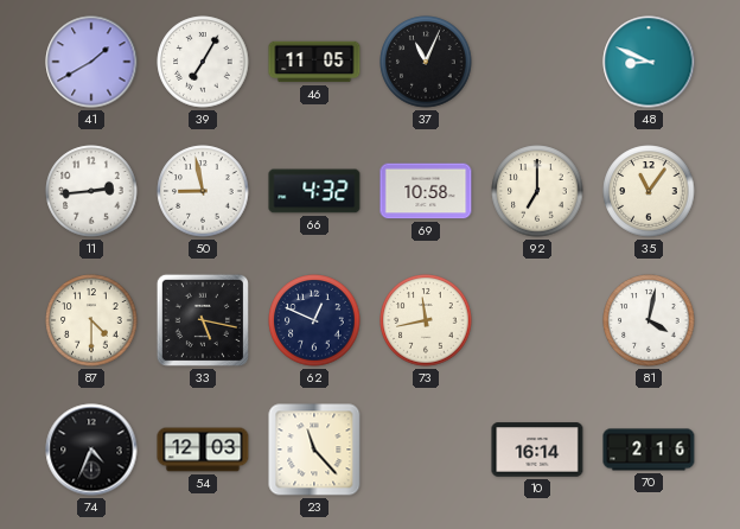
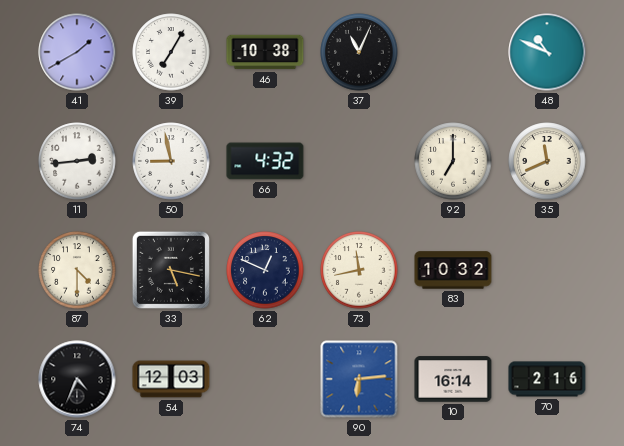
46: 11:05 -> 10:38 (265, 52)
48: 8:49 -> 10:49 (547, 52)
69: 10:58 -> none (426, 191)
35: 11:06 -> 11:41 (547, 161)
83: none -> 10:32 (453, 270)
81: 4:02 -> none (649, 320)
23: 11:23 -> none (314, 450)
90: none -> 6:14 (359, 379)
